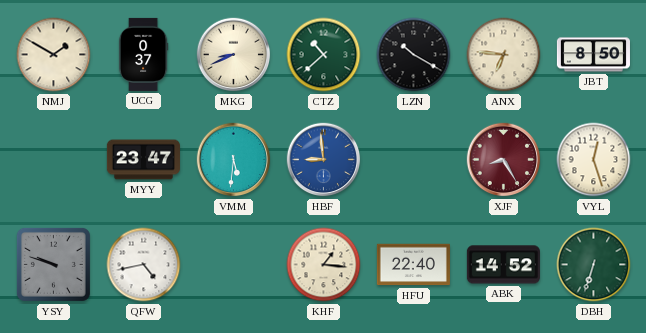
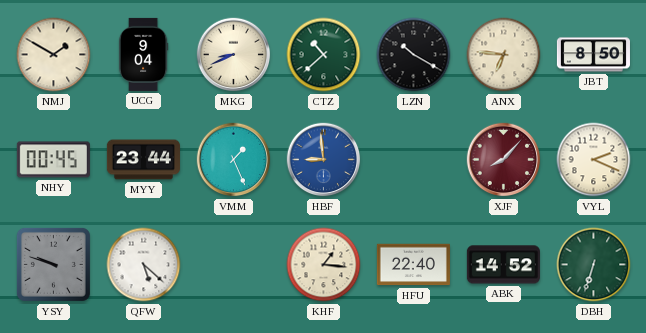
UCG: 0:37 -> 9:04 (143, 54)
NHY: none -> 00:45 (53, 160)
MYY: 23:47 -> 23:44 (143, 160)
VMM: 5:31 -> 1:26 (234, 160)
XJF: 8:25 -> 8:07 (504, 160)
VYL: 12:27 -> 2:19 (594, 160)
QFW: 4:43 -> 5:22 (144, 265)
